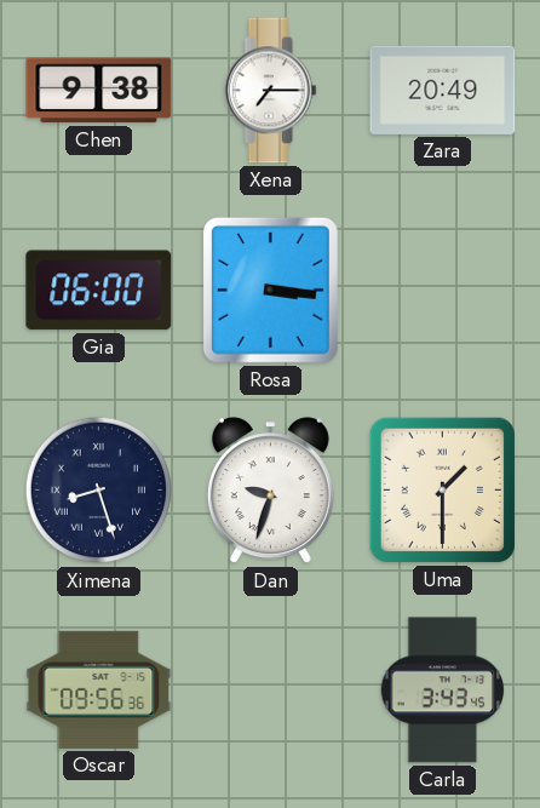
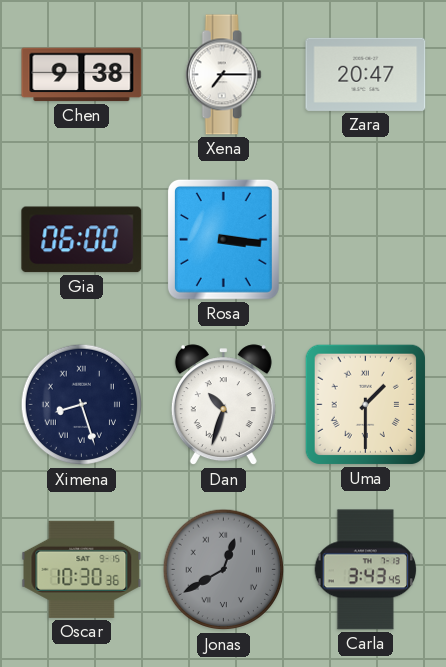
Zara: 20:49 -> 20:47 (366, 74)
Dan: 9:33 -> 10:33 (223, 405)
Oscar: 09:56 -> 10:30 (82, 569)
Jonas: none -> 12:40 (224, 570)
